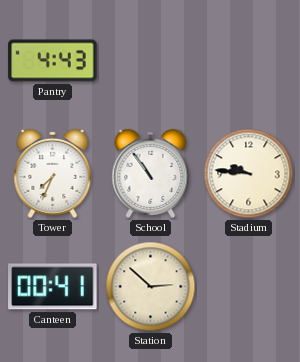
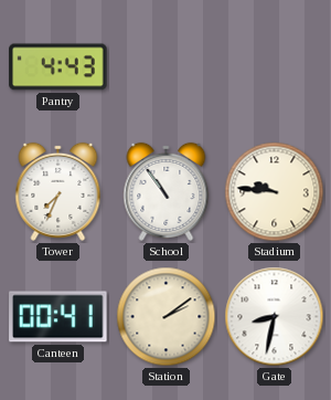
Station: 2:52 -> 2:09 (167, 317)
Gate: none -> 8:32 (275, 317)
